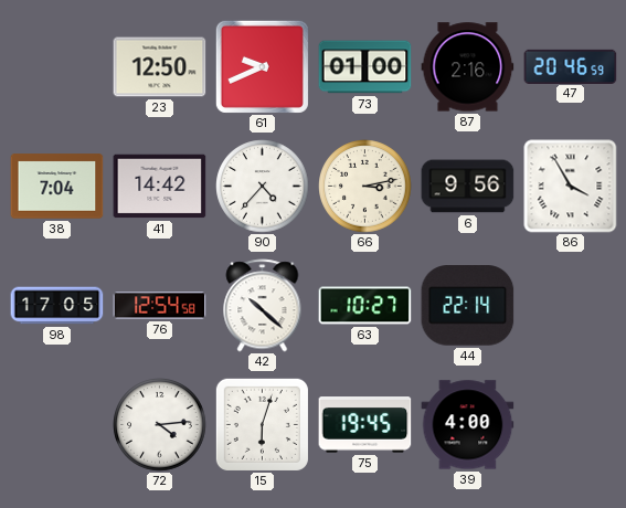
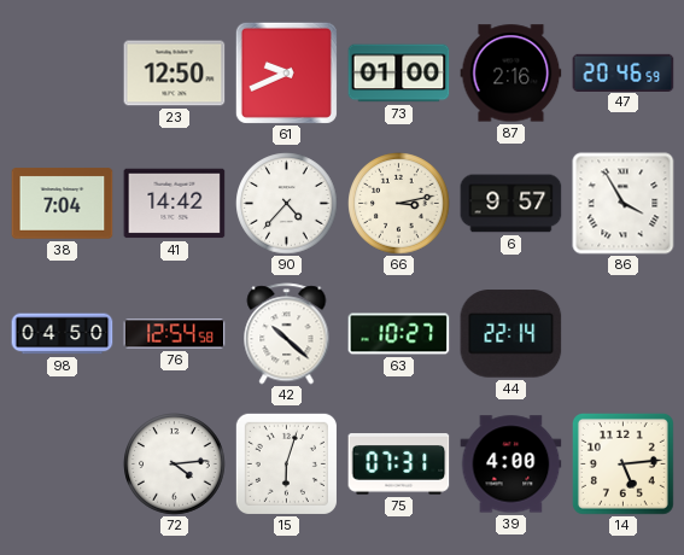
6: 9:56 -> 9:57 (511, 204)
98: 17:05 -> 04:50 (63, 334)
75: 19:45 -> 07:31 (399, 465)
14: none -> 5:14 (622, 463)
